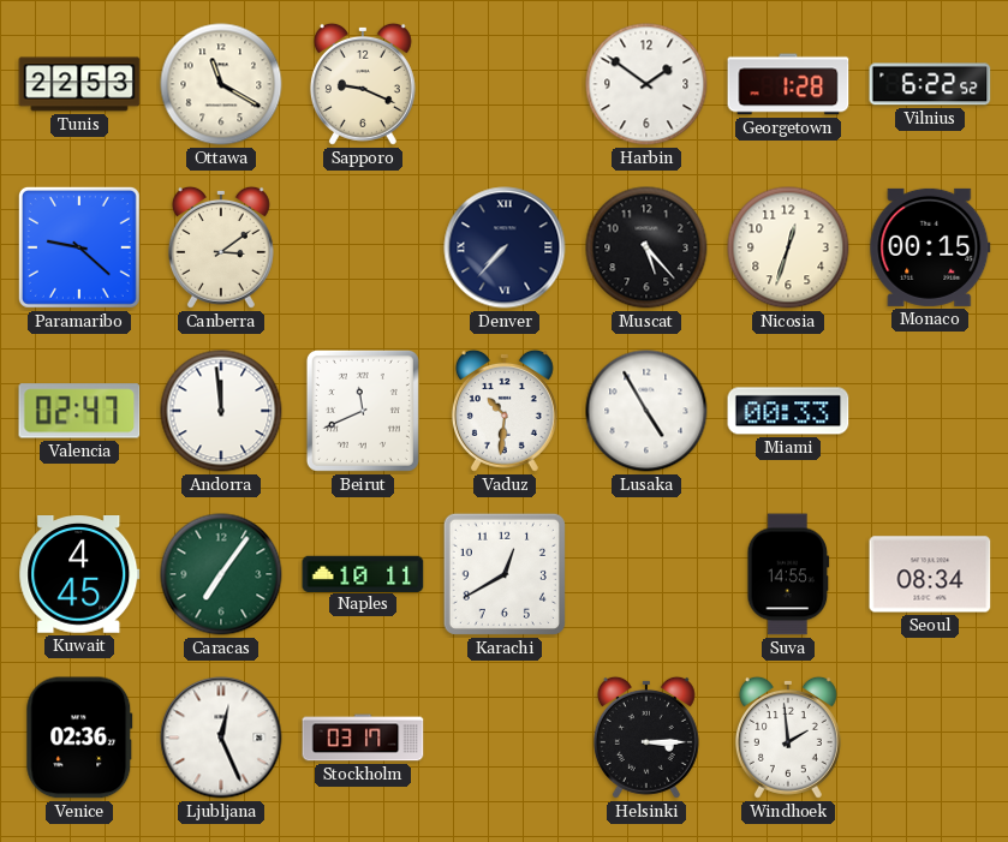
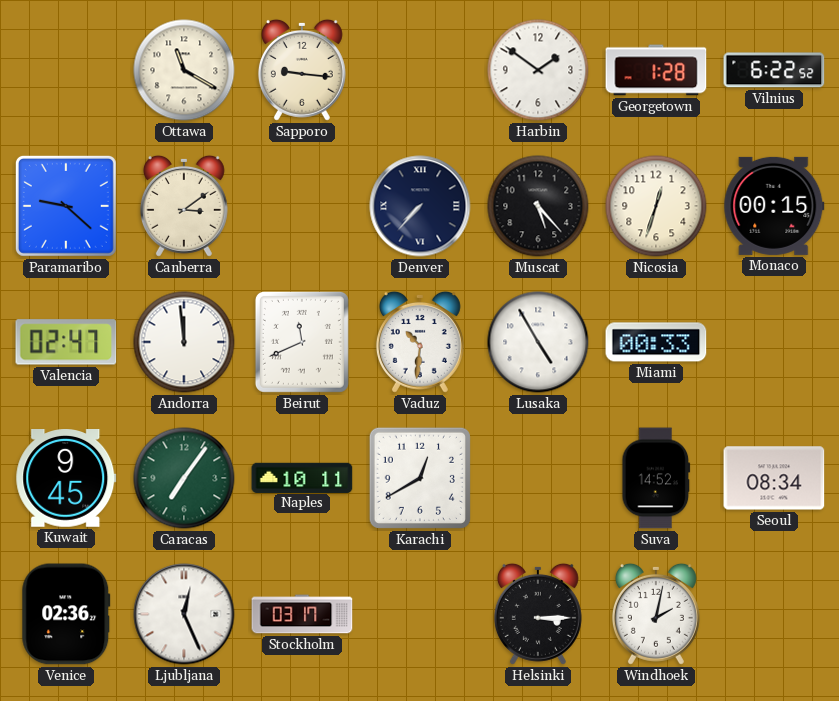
Tunis: 22:53 -> none (79, 84)
Sapporo: 9:19 -> 9:16 (302, 70)
Kuwait: 4:45 -> 9:45 (66, 479)
Suva: 14:55 -> 14:52 (656, 478)
Windhoek: 1:59 -> 2:02 (656, 614)
